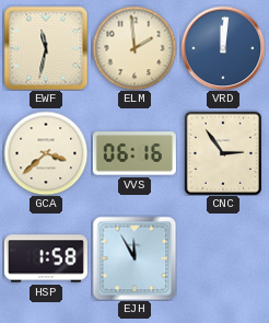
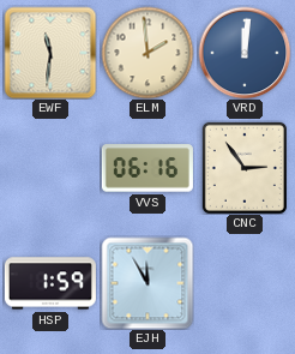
EWF: 11:32 -> 11:31 (50, 53)
GCA: 3:38 -> none (46, 153)
HSP: 1:58 -> 1:59 (50, 283)
